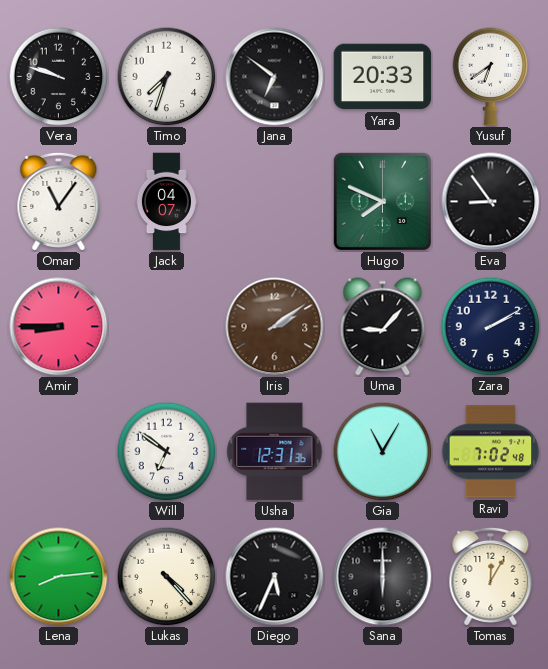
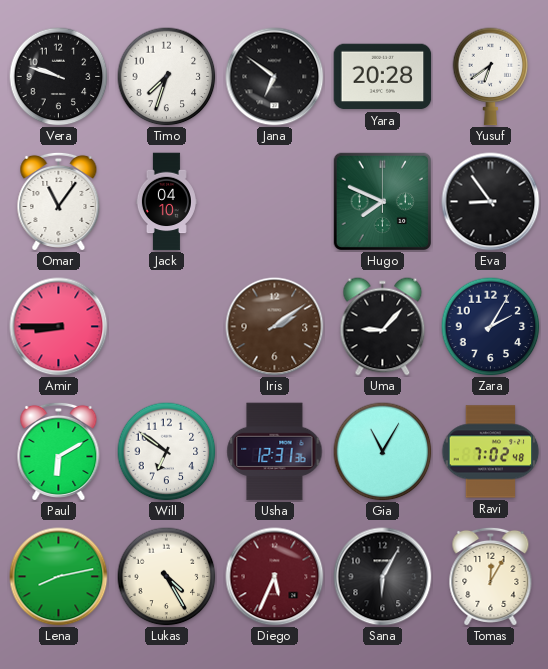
Yara: 20:33 -> 20:28 (383, 77)
Jack: 04:07 -> 04:10 (166, 202)
Zara: 2:10 -> 2:05 (491, 327)
Paul: none -> 6:10 (59, 451)
Lena: 8:14 -> 8:13 (59, 577)
Lukas: 4:23 -> 4:25 (167, 577)
Diego dial: black -> burgundy (275, 577)
Sana: 6:00 -> 6:05 (383, 577)
